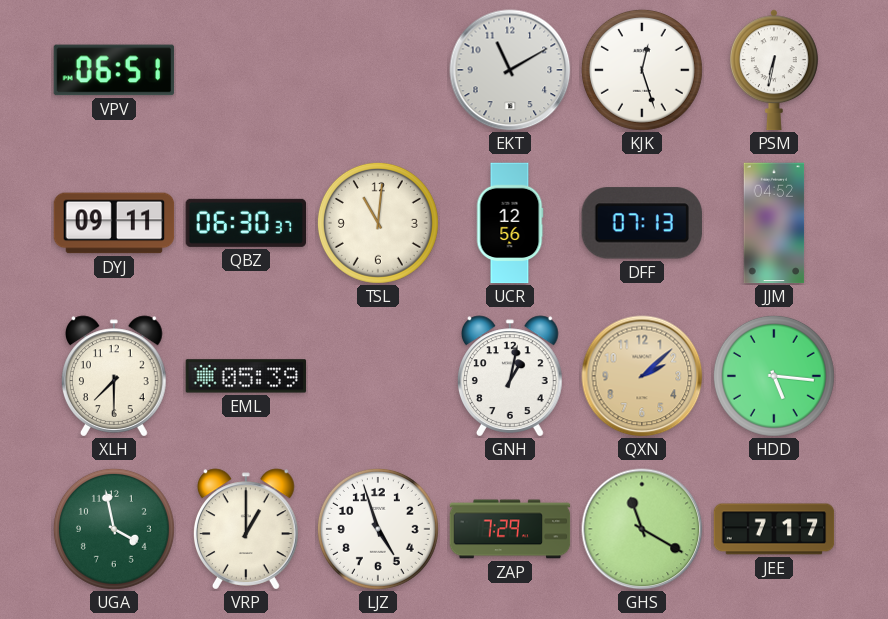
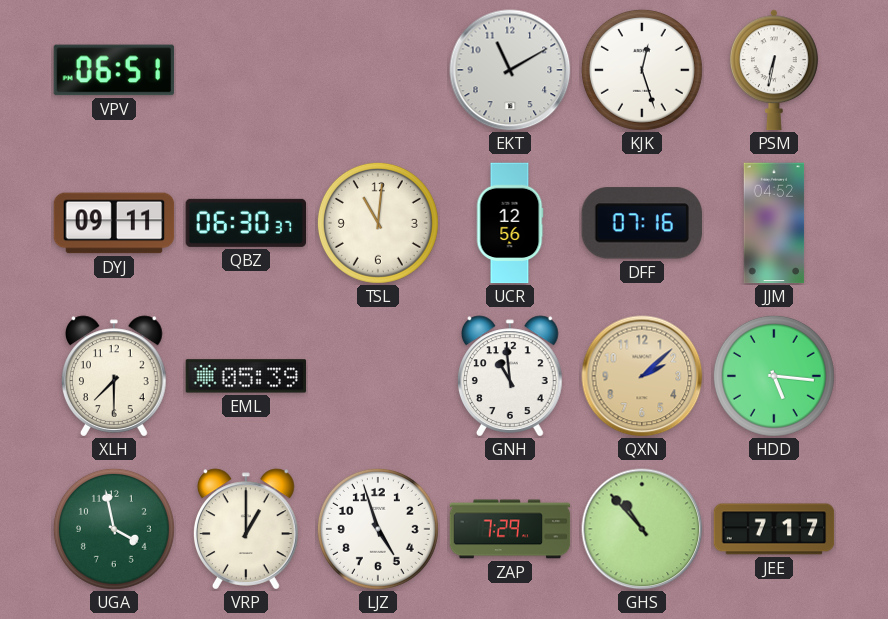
DFF: 07:13 -> 07:16 (642, 223)
GNH: 1:02 -> 10:59 (511, 376)
GHS: 11:20 -> 10:53 (642, 529)
